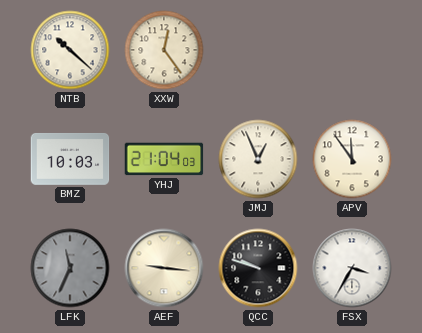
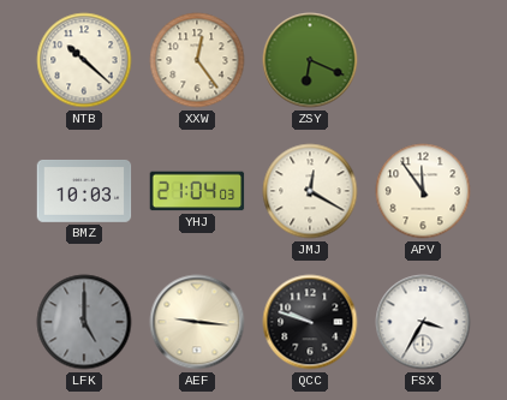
ZSY: none -> 6:19 (310, 60)
JMJ: 12:56 -> 12:20 (310, 191)
LFK: 11:34 -> 5:00 (84, 322)
